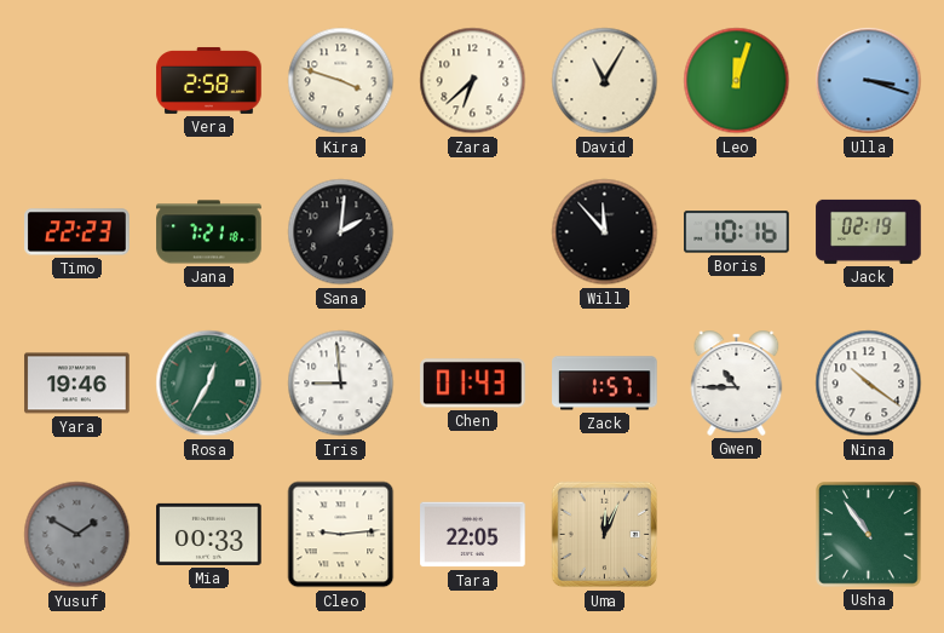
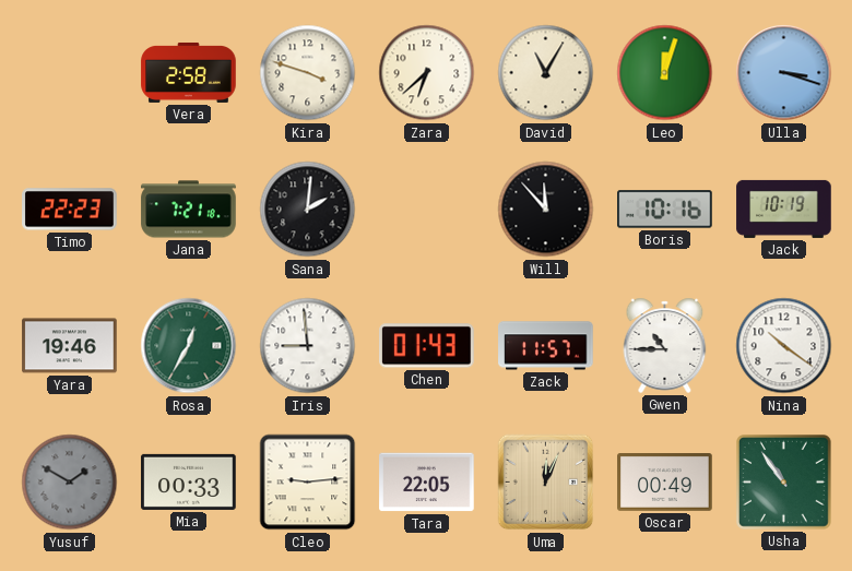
Jack: 02:19 -> 10:19 (784, 209)
Zack: 1:57 -> 11:57 (546, 346)
Oscar: none -> 00:49 (665, 483)
